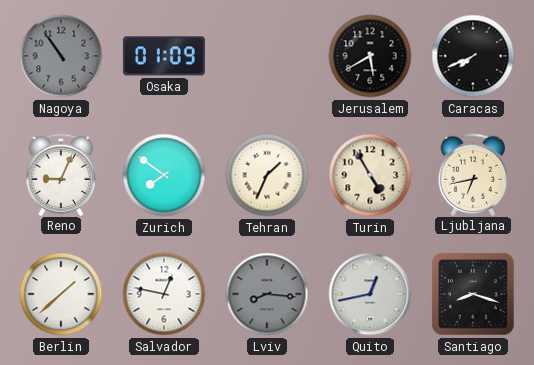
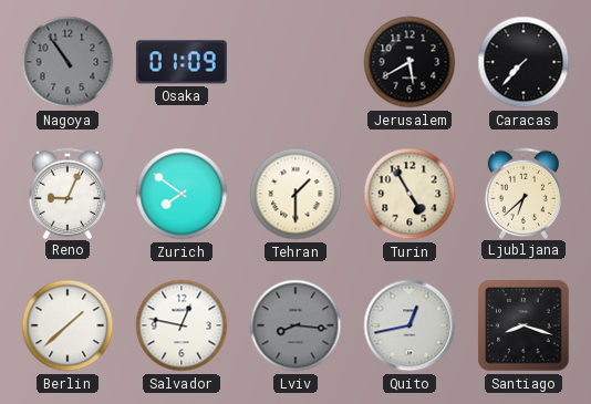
Caracas: 7:41 -> 7:37 (523, 62)
Tehran: 1:34 -> 1:30 (295, 194)
Ljubljana: 6:43 -> 6:38 (523, 193)
